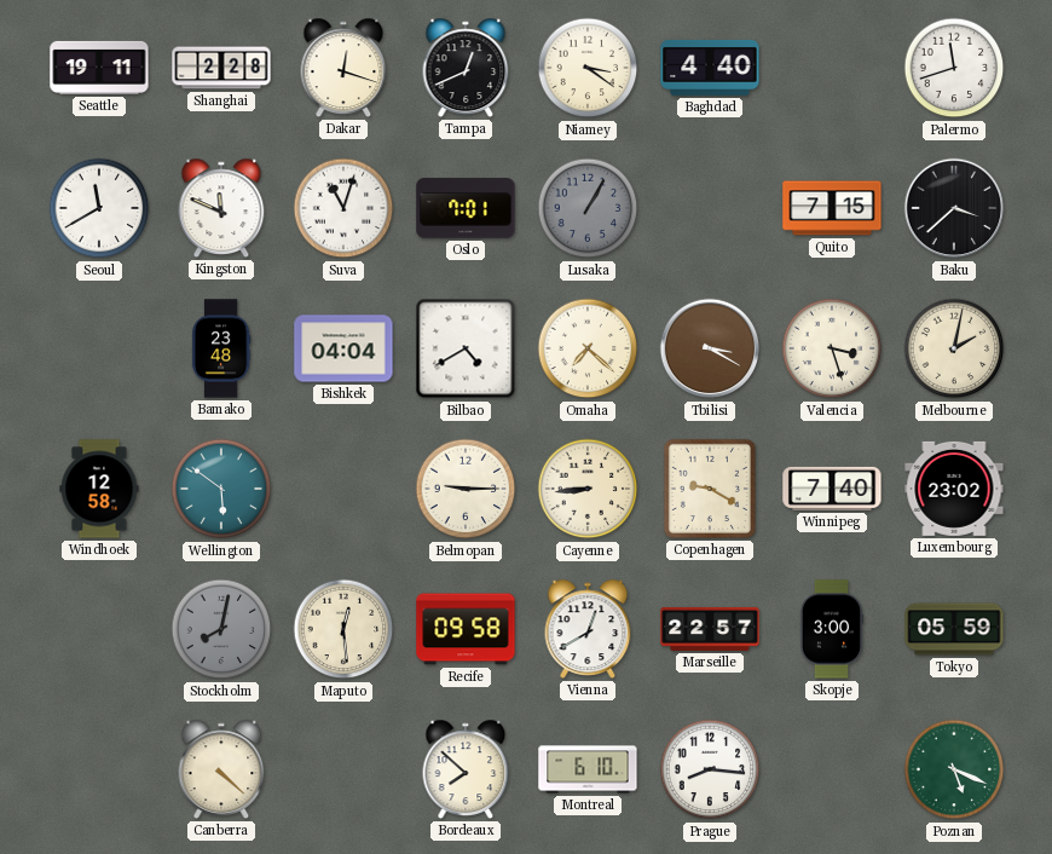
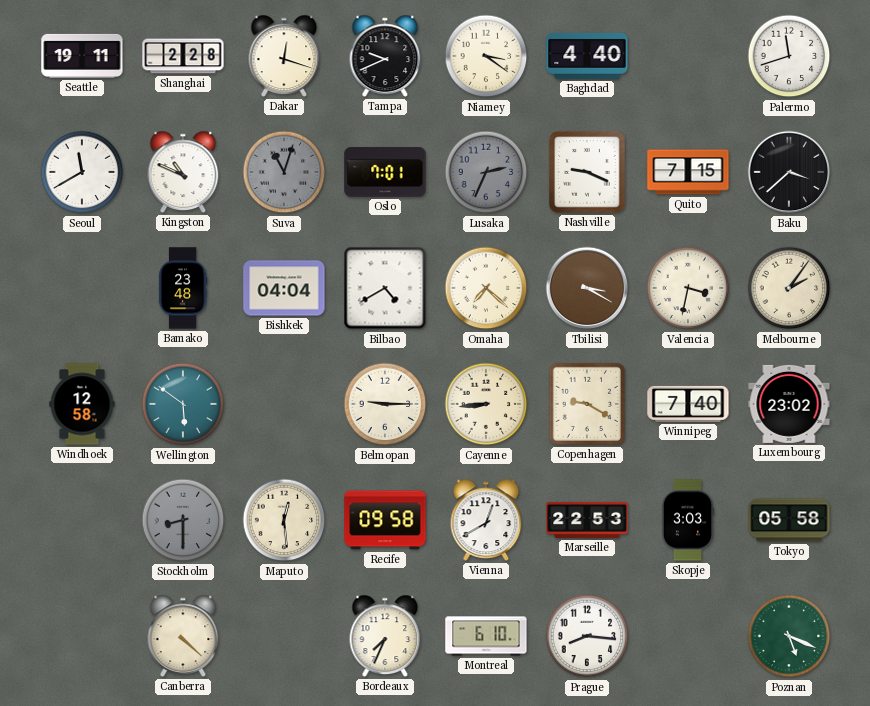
Tampa: 12:41 -> 9:41 (385, 56)
Kingston: 11:49 -> 10:49 (183, 172)
Suva dial: white -> grey (284, 172)
Lusaka: 1:05 -> 2:34 (486, 172)
Nashville: none -> 9:19 (587, 172)
Valencia: 3:27 -> 3:32 (688, 288)
Melbourne: 2:02 -> 2:06 (789, 288)
Stockholm: 8:02 -> 8:30 (183, 520)
Marseille: 22:57 -> 22:53 (587, 520)
Skopje: 3:00 -> 3:03 (688, 520)
Tokyo: 05:59 -> 05:58 (789, 520)
Bordeaux: 7:52 -> 7:34 (385, 636)
